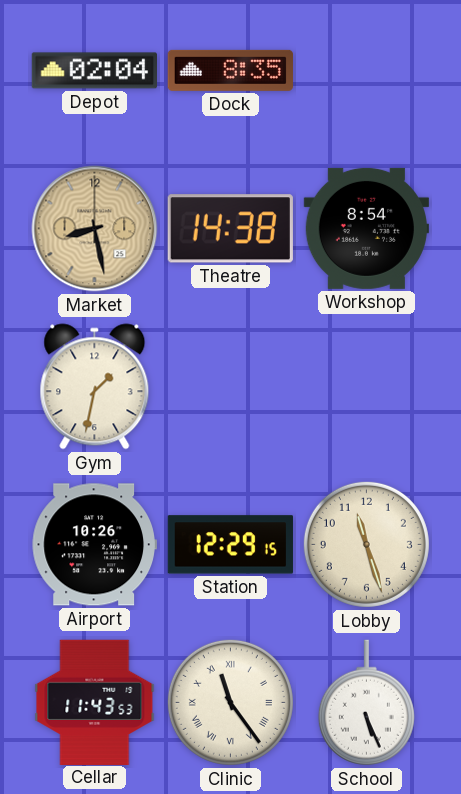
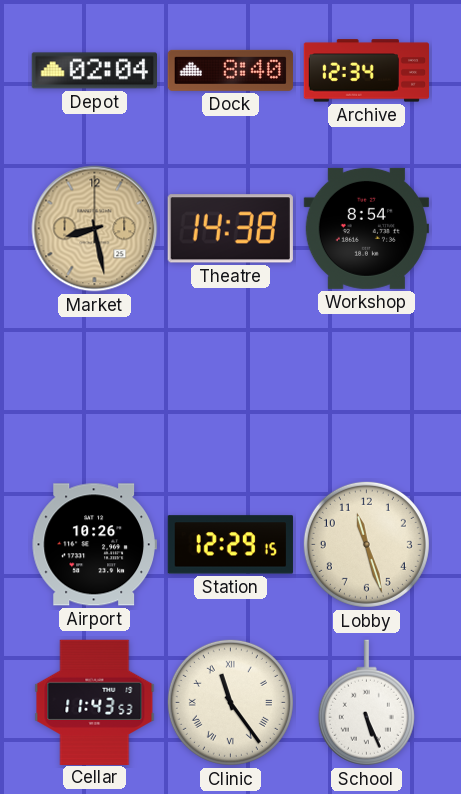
Dock: 8:35 -> 8:40 (230, 70)
Archive: none -> 12:34 (366, 71)
Gym: 1:32 -> none (95, 387)
